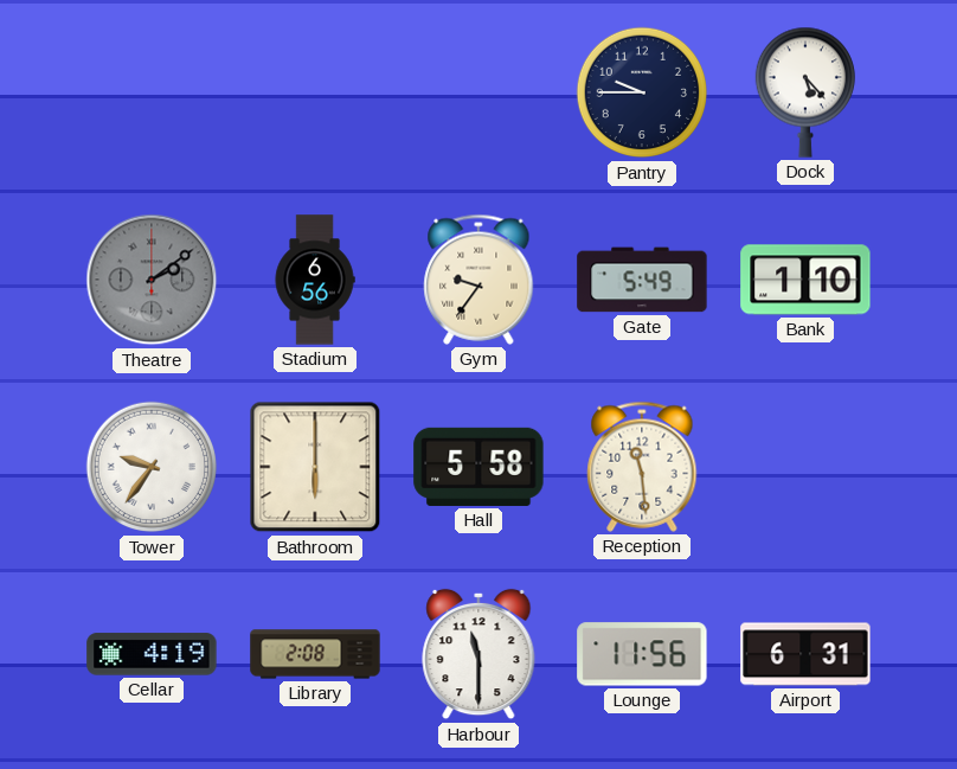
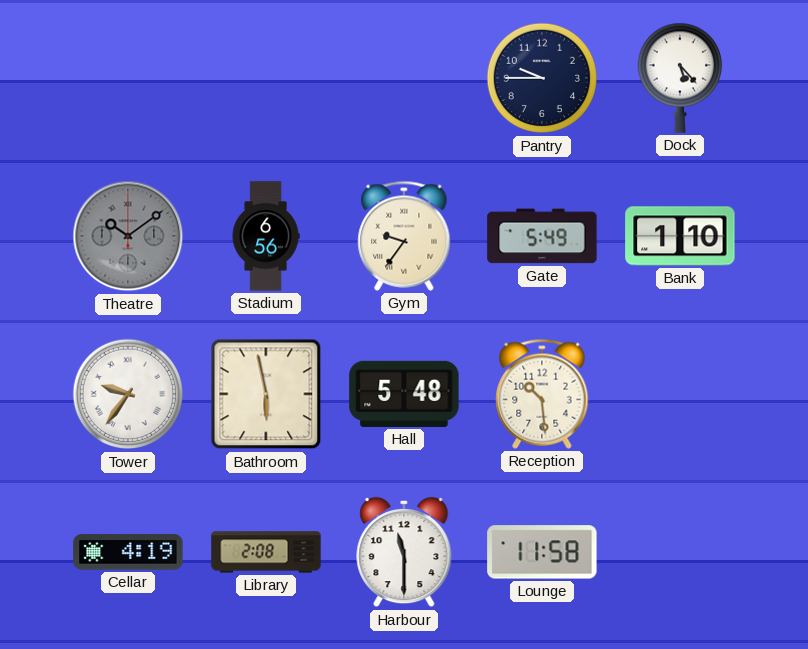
Theatre: 2:09 -> 10:09 (128, 236)
Bathroom: 6:00 -> 5:58 (266, 394)
Hall: 5:58 -> 5:48 (404, 394)
Reception: 11:29 -> 10:29 (542, 394)
Lounge: 11:56 -> 11:58 (542, 552)
Airport: 6:31 -> none (805, 654)
